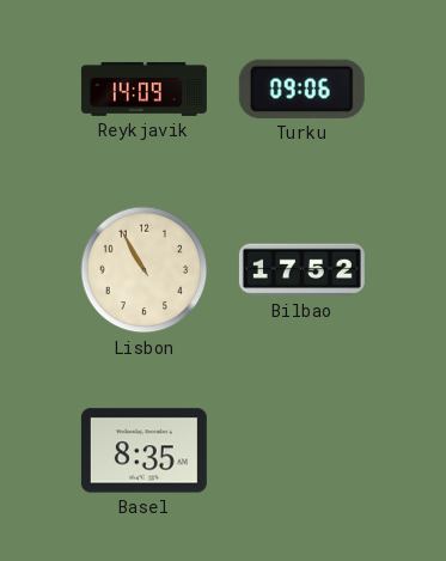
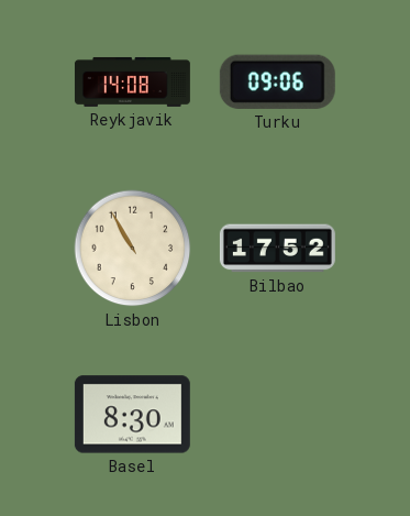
Reykjavik: 14:09 -> 14:08 (132, 81)
Basel: 8:35 -> 8:30 (132, 415)
